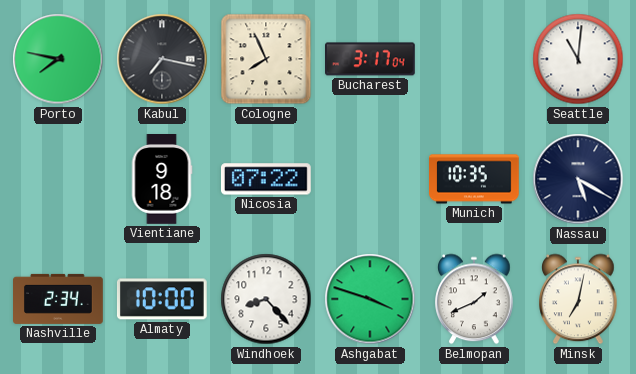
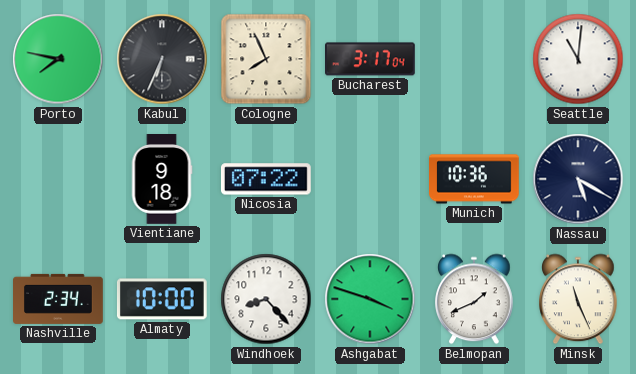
Kabul: 7:17 -> 6:34 (162, 59)
Munich: 10:35 -> 10:36 (475, 179)
Minsk: 7:02 -> 11:26 (578, 299)
